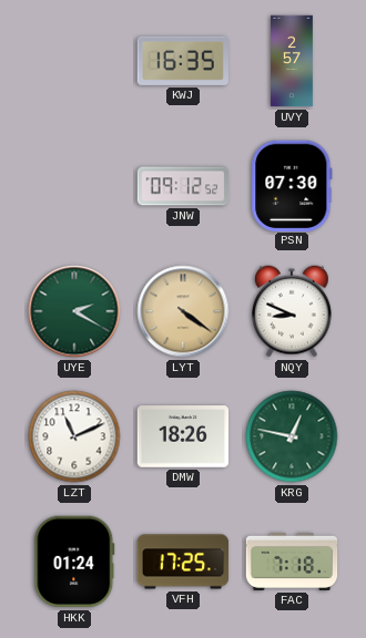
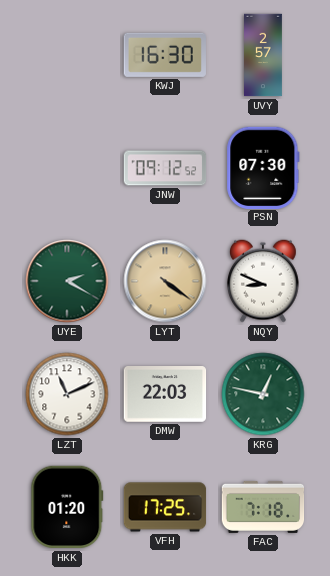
KWJ: 16:35 -> 16:30 (164, 55)
DMW: 18:26 -> 22:03 (165, 395)
HKK: 01:24 -> 01:20 (67, 507)
